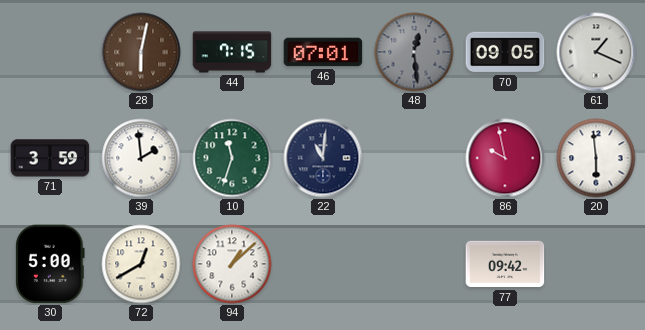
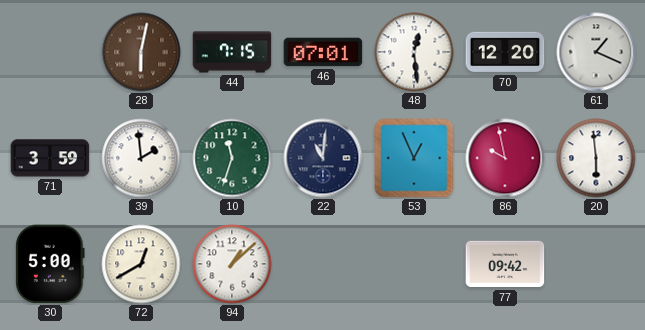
48 dial: grey -> white (414, 52)
70: 09:05 -> 12:20 (505, 52)
53: none -> 12:56 (414, 158)
